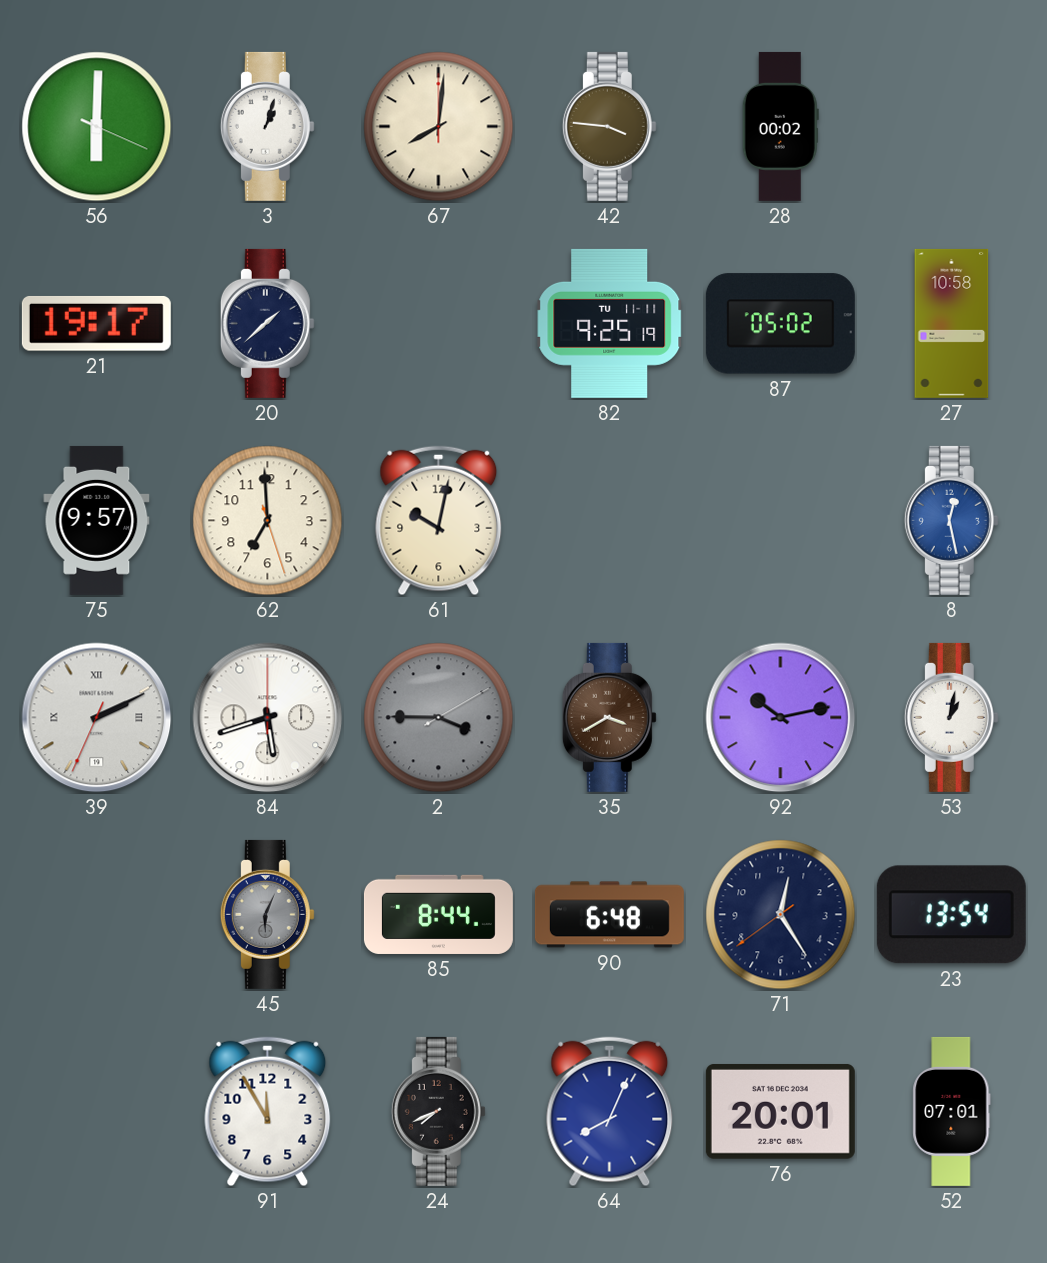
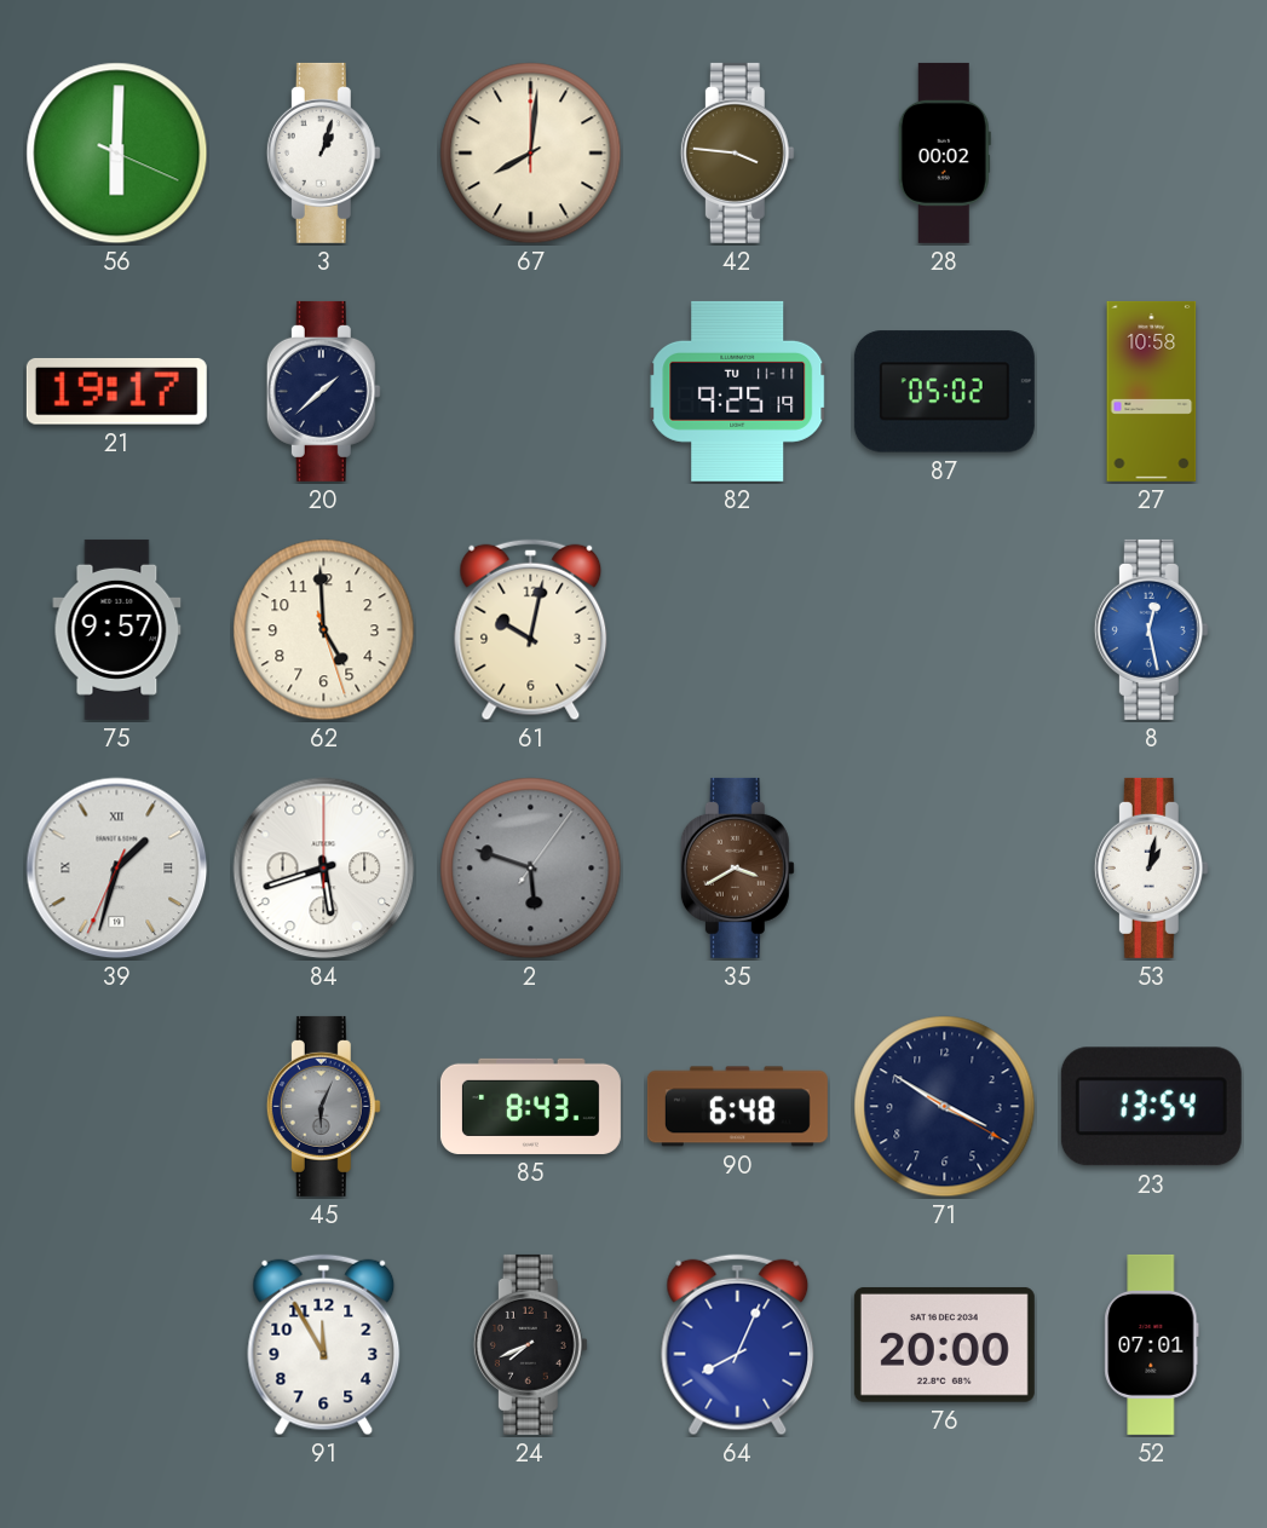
62: 6:59 -> 4:59 (324, 630)
39: 2:10 -> 1:32 (117, 869)
2: 3:45 -> 5:48 (531, 869)
92: 10:13 -> none (781, 718)
85: 8:44 -> 8:43 (530, 1106)
71: 12:24 -> 3:50 (945, 1107)
76: 20:01 -> 20:00 (944, 1344)
